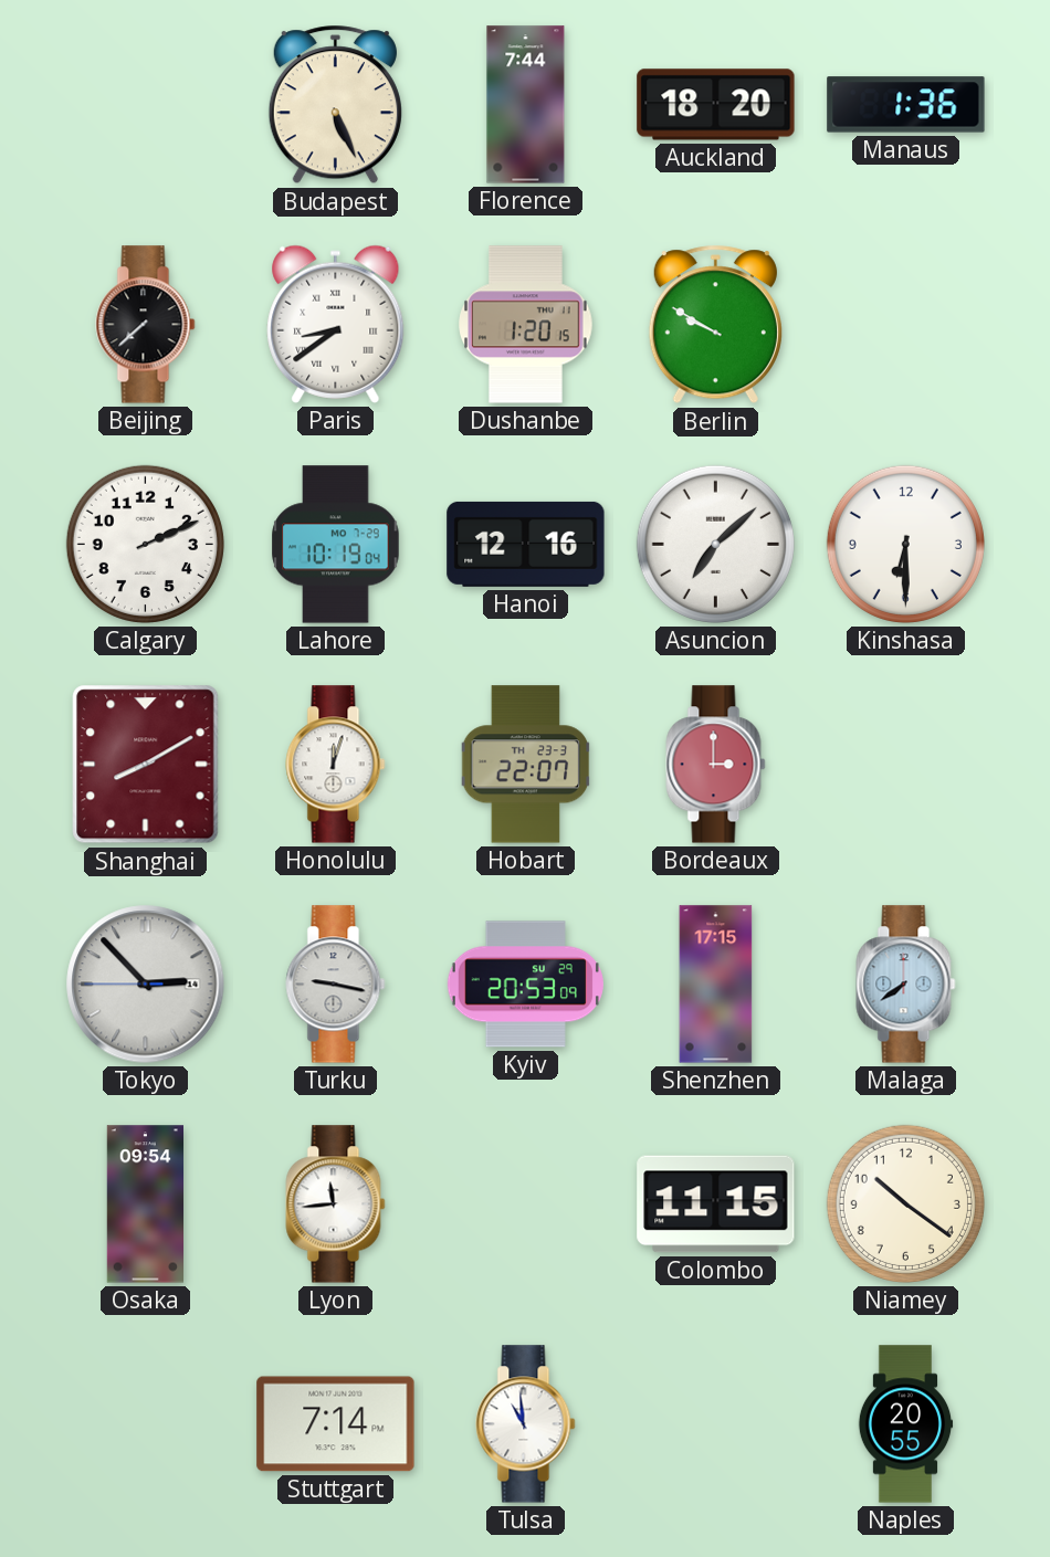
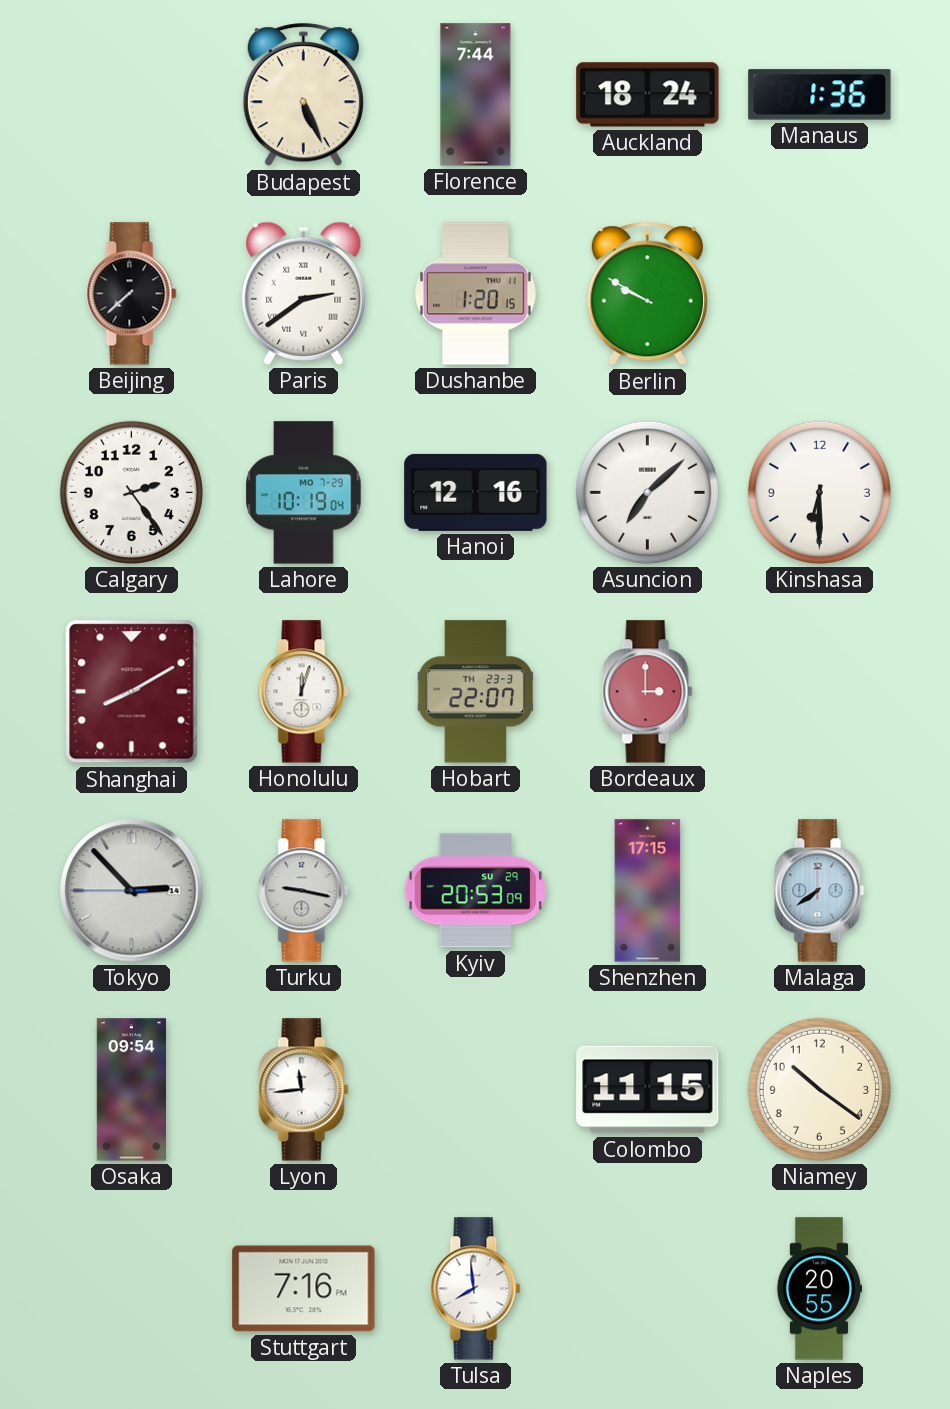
Auckland: 18:20 -> 18:24 (648, 95)
Paris: 8:39 -> 2:39 (304, 293)
Calgary: 2:11 -> 2:24 (131, 492)
Stuttgart: 7:14 -> 7:16 (304, 1289)
Tulsa: 10:59 -> 7:59 (476, 1289)
